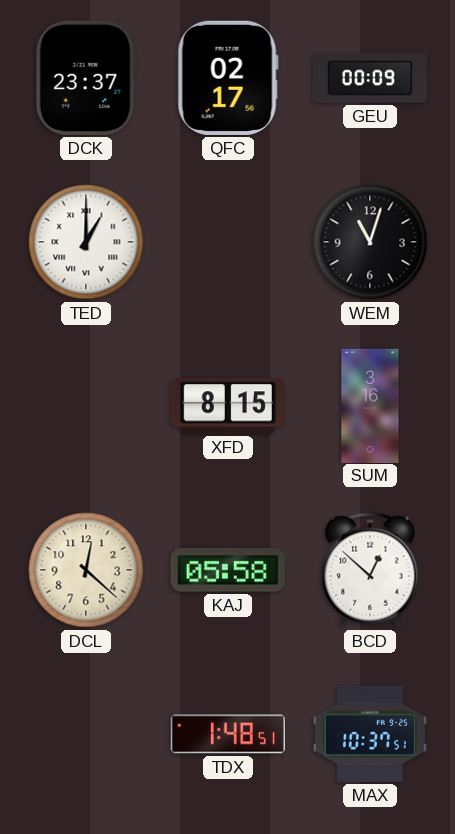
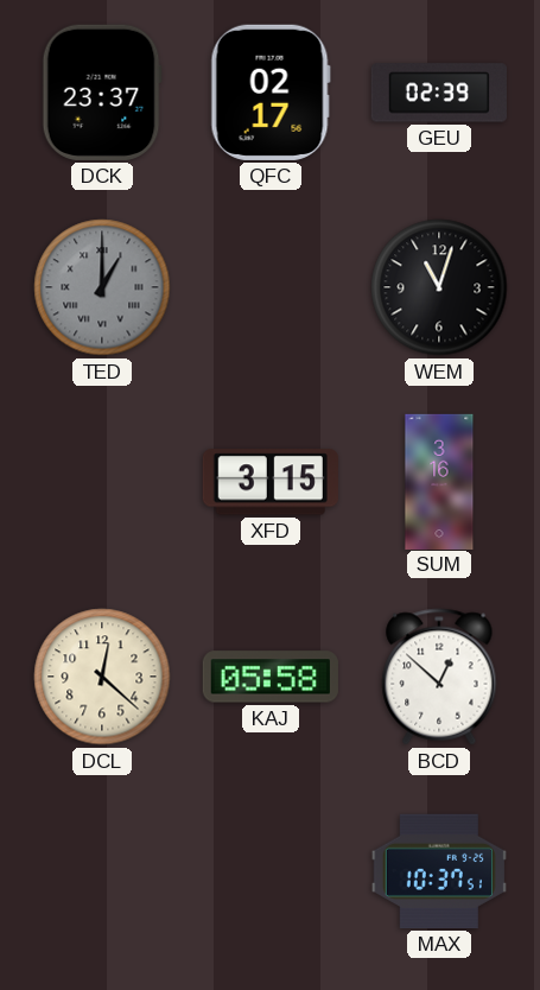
GEU: 00:09 -> 02:39 (439, 93)
TED dial: white -> grey (102, 287)
XFD: 8:15 -> 3:15 (271, 482)
TDX: 1:48 -> none (228, 734)
